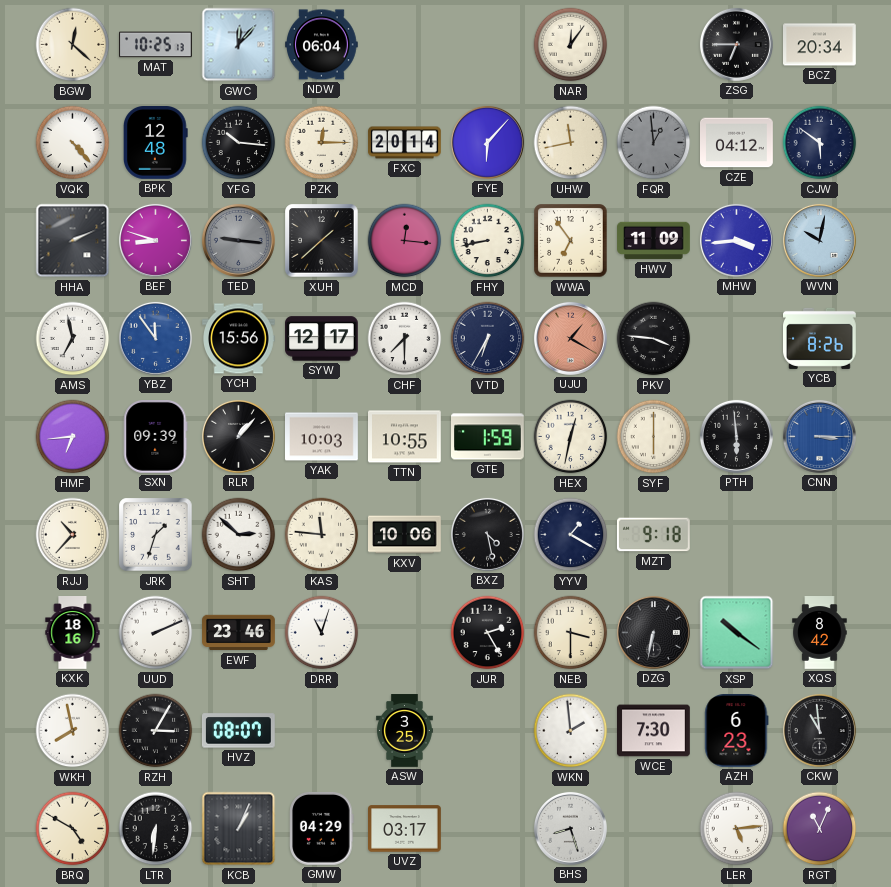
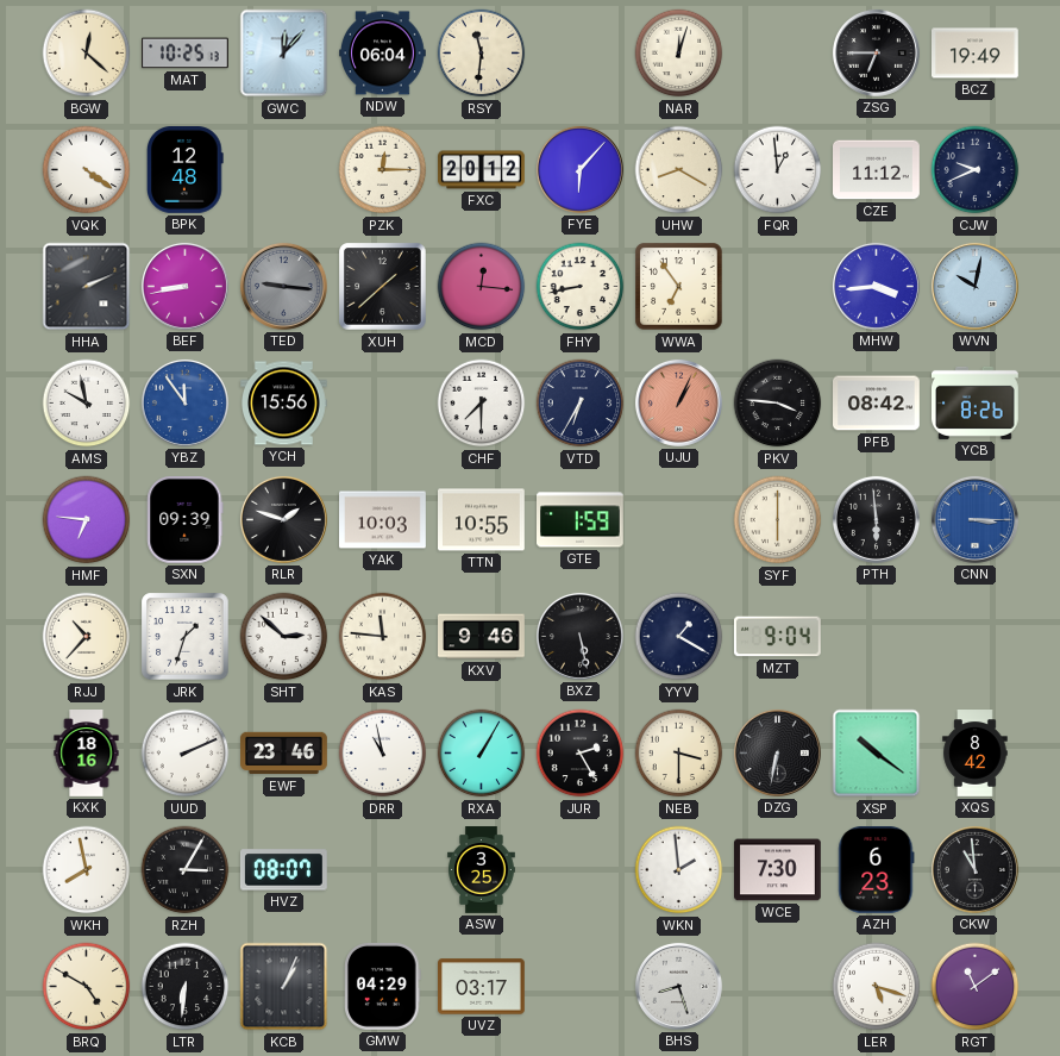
RSY: none -> 11:31 (482, 54)
NAR: 12:06 -> 12:03 (679, 54)
BCZ: 20:34 -> 19:49 (976, 54)
VQK: 4:23 -> 4:21 (87, 170)
YFG: 10:16 -> none (239, 143)
FXC: 20:14 -> 20:12 (482, 170)
UHW: 11:43 -> 8:20 (679, 170)
FQR dial: grey -> white (778, 170)
CZE: 04:12 -> 11:12 (877, 170)
CJW: 5:51 -> 9:41 (976, 170)
BEF: 8:48 -> 8:43 (184, 286)
HWV: 11:09 -> none (654, 241)
AMS: 6:58 -> 9:58 (87, 404)
SYW: 12:17 -> none (322, 339)
UJU: 1:20 -> 1:04 (678, 402)
PFB: none -> 08:42 (877, 404)
HMF: 6:44 -> 6:46 (87, 520)
RLR: 1:07 -> 1:48 (283, 519)
HEX: 12:32 -> none (571, 437)
KXV: 10:06 -> 9:46 (482, 637)
BXZ: 4:28 -> 5:28 (579, 636)
MZT: 9:18 -> 9:04 (777, 637)
DRR: 11:03 -> 10:58 (383, 754)
RXA: none -> 1:05 (482, 754)
LER: 5:14 -> 5:18 (877, 987)
RGT: 11:04 -> 11:09 (976, 987)
